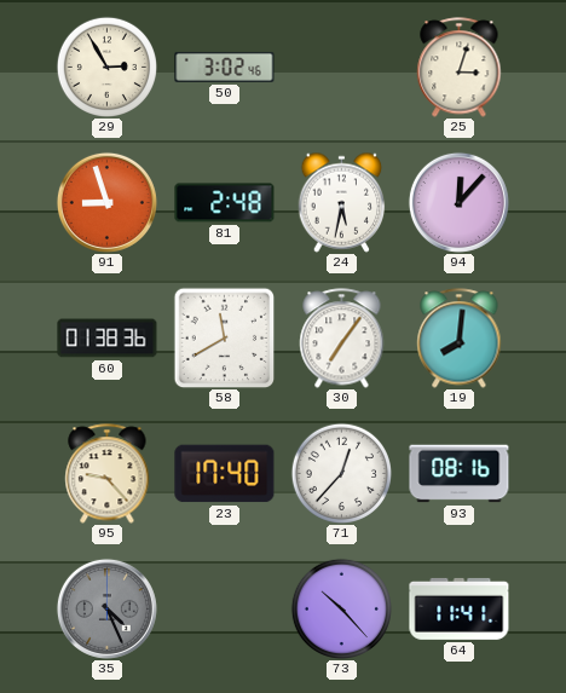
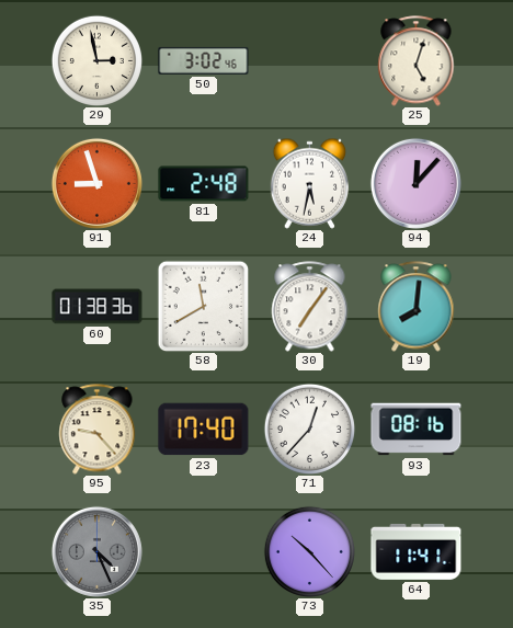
29: 2:55 -> 2:58 (96, 60)
25: 3:03 -> 5:03 (417, 61)
